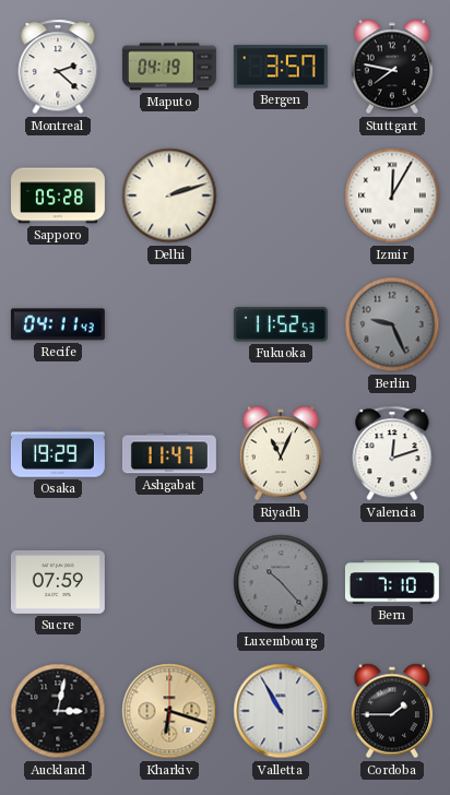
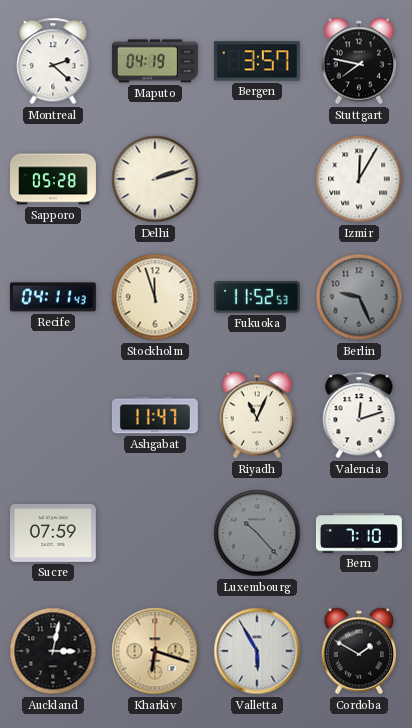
Stockholm: none -> 11:57 (155, 297)
Osaka: 19:29 -> none (58, 453)
Valletta: 10:55 -> 5:55 (257, 651)
Cordoba: 1:45 -> 1:50 (359, 651)
